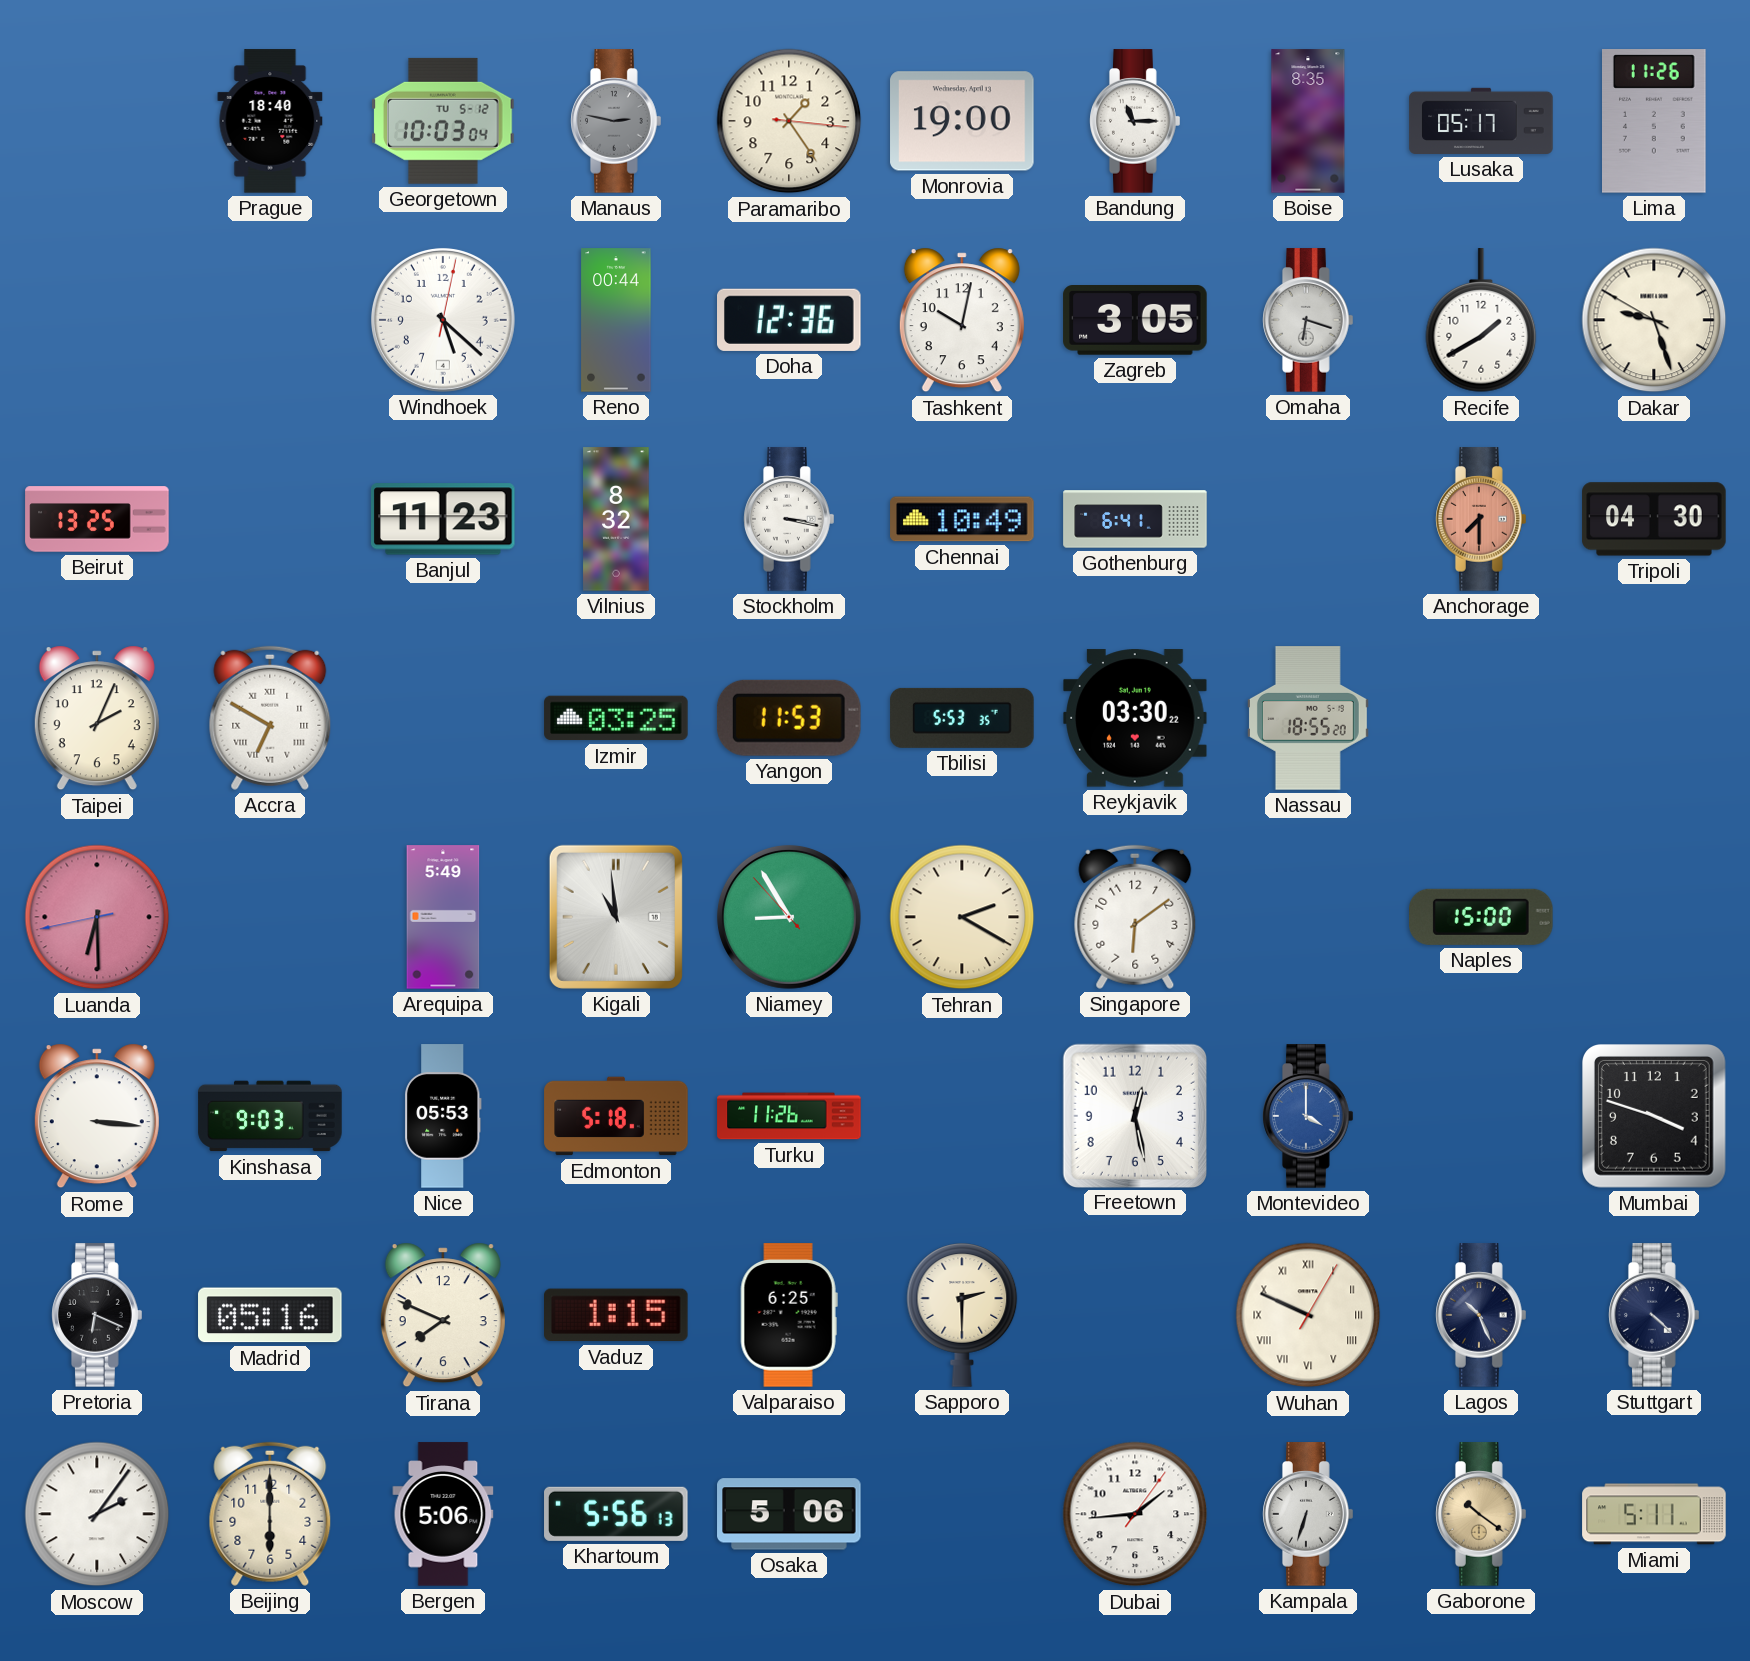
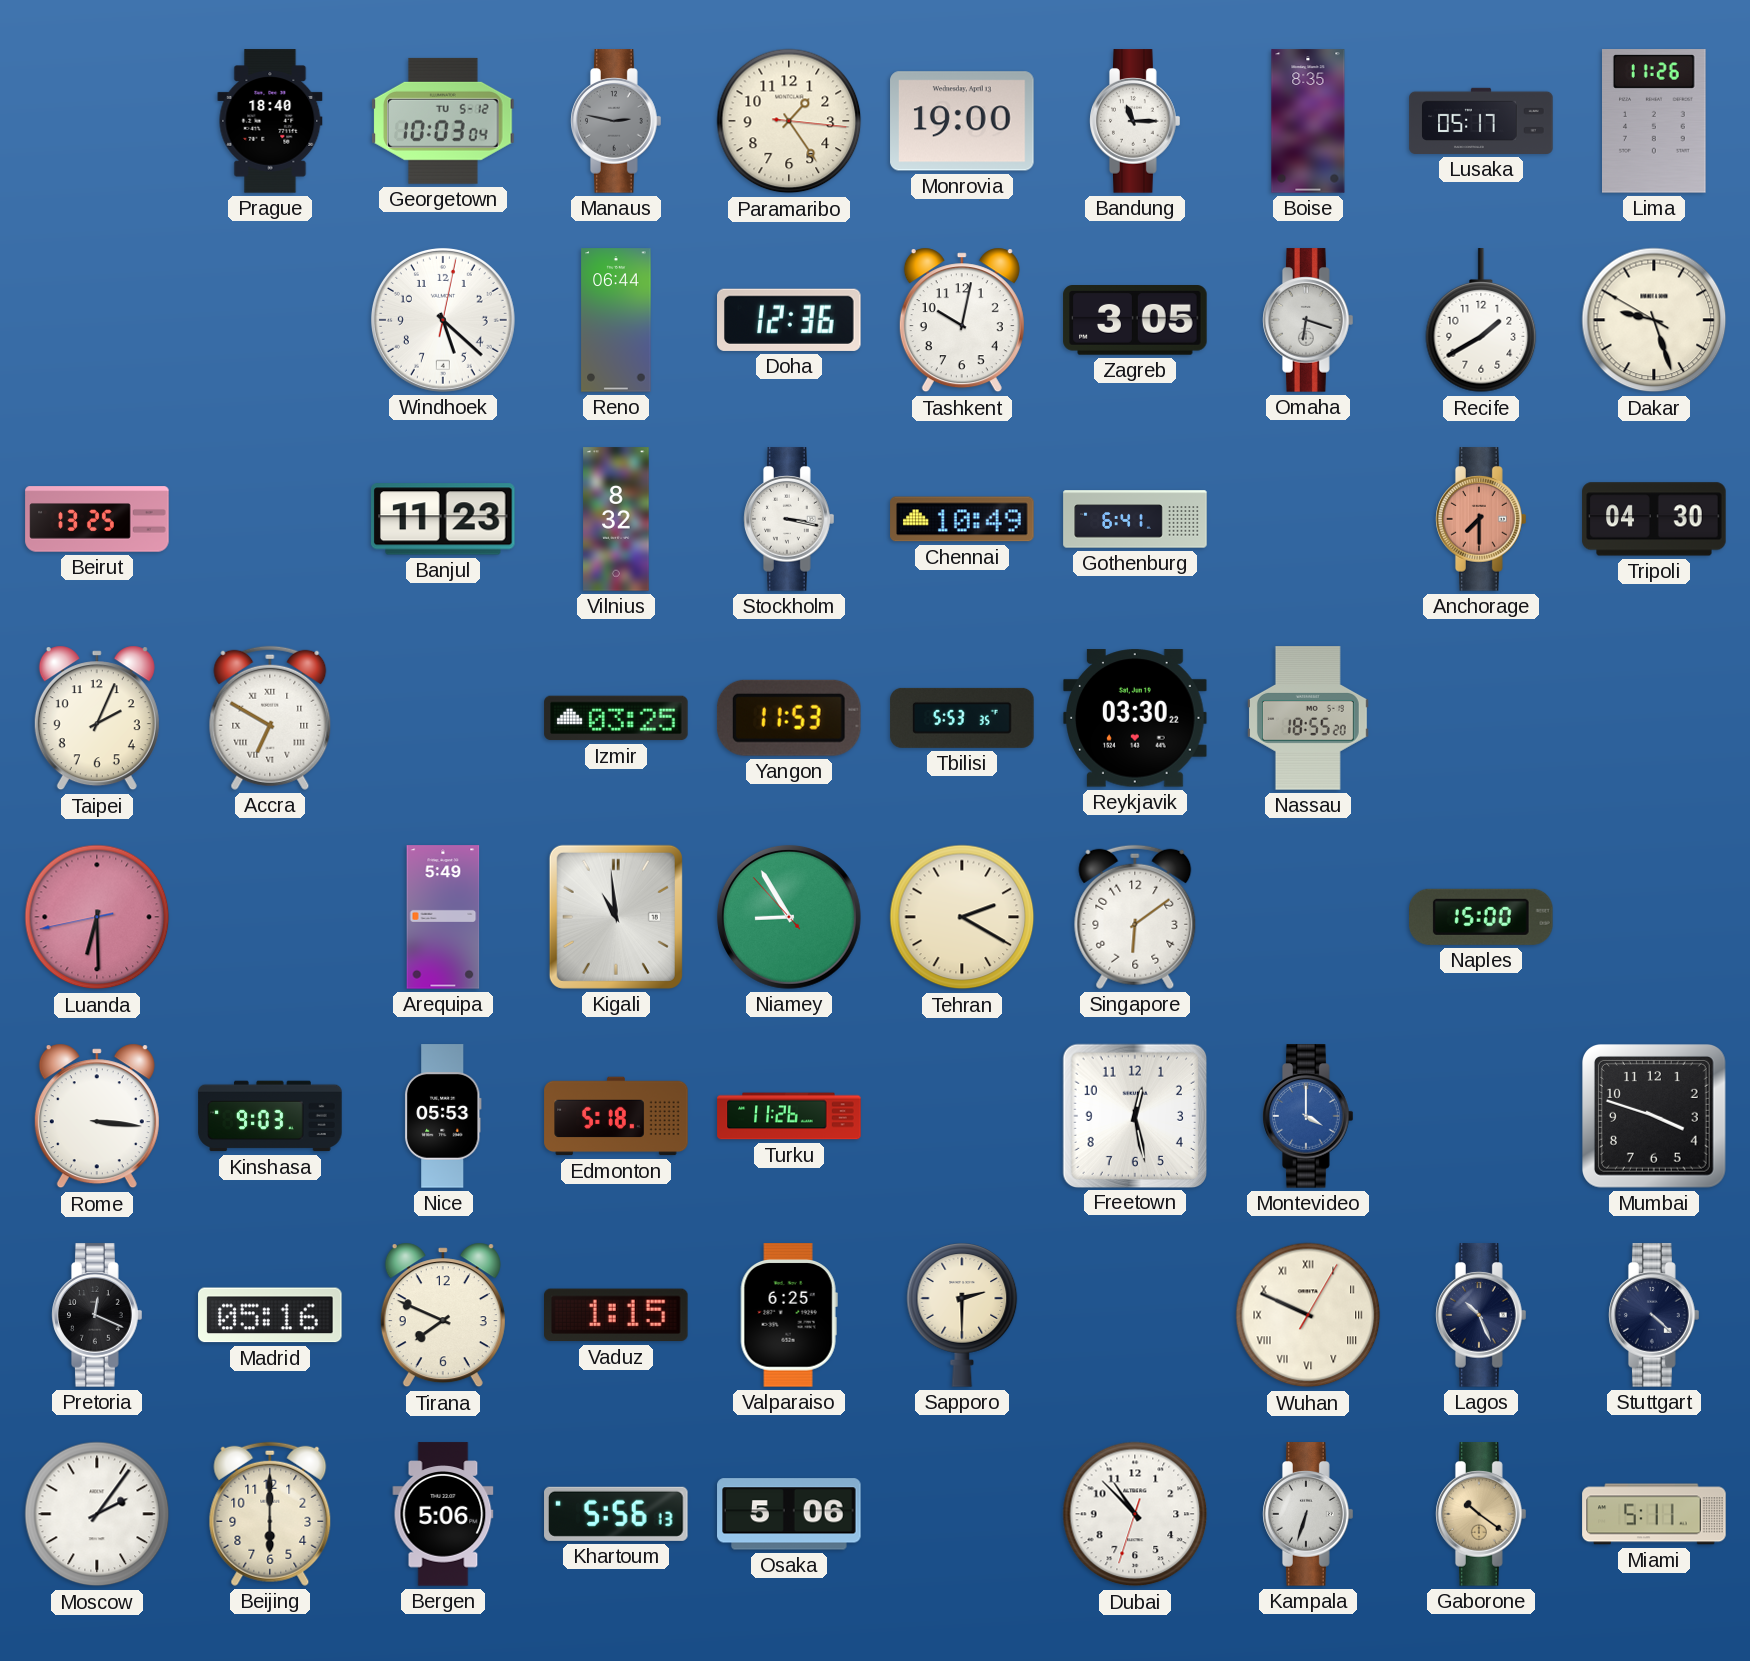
Reno: 00:44 -> 06:44 (616, 320)
Pretoria: 6:19 -> 12:19 (97, 1315)
Dubai: 1:44 -> 10:52 (1135, 1514)
